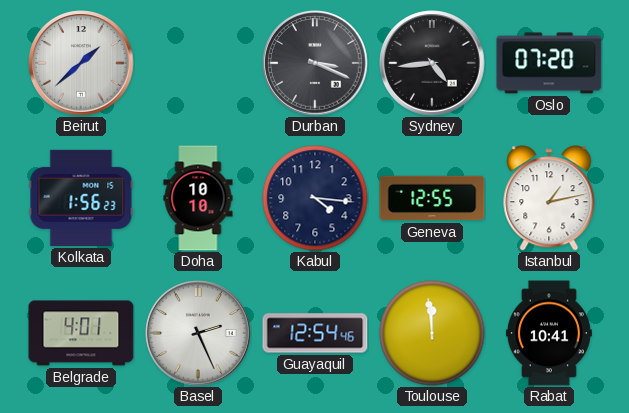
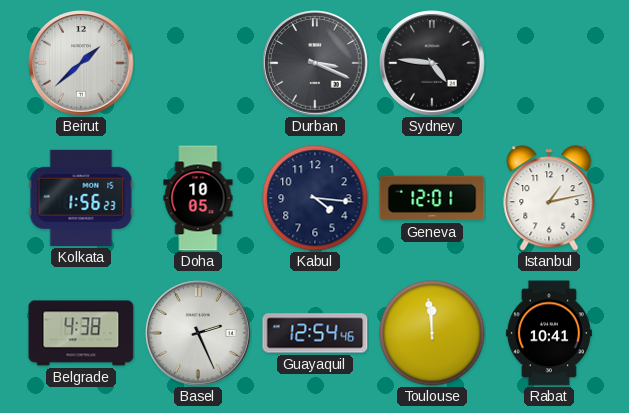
Sydney: 4:44 -> 4:46 (432, 63)
Oslo: 07:20 -> none (549, 63)
Doha: 10:10 -> 10:05 (198, 198)
Geneva: 12:55 -> 12:01 (432, 198)
Belgrade: 4:01 -> 4:38 (81, 333)
